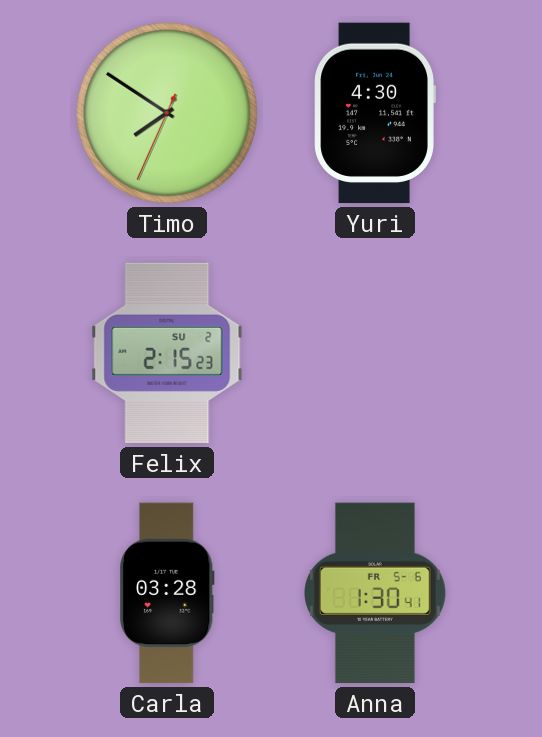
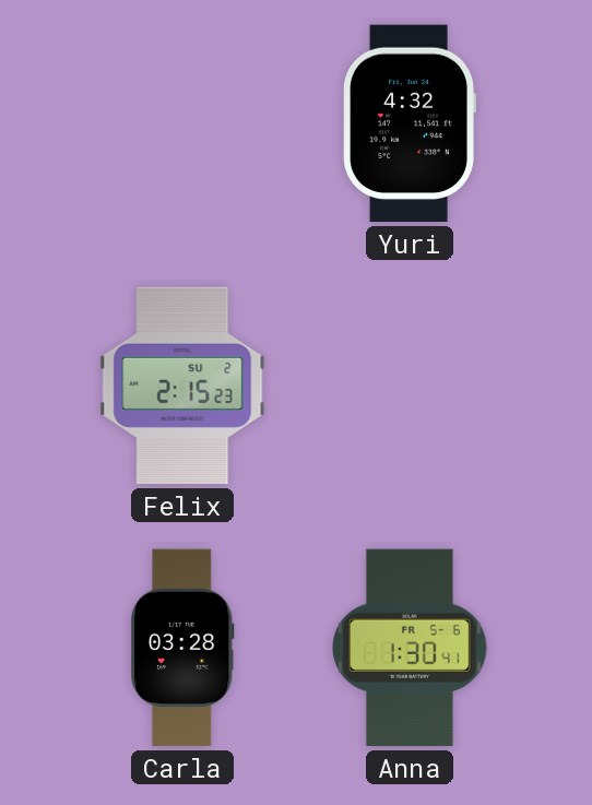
Timo: 7:50 -> none (168, 114)
Yuri: 4:30 -> 4:32 (410, 123)
